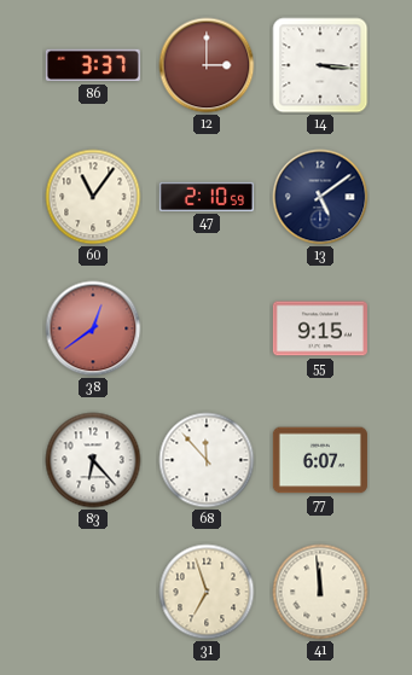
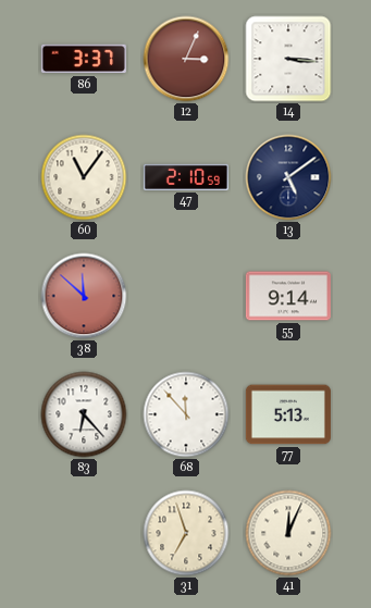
12: 3:00 -> 3:04 (186, 59)
38: 12:39 -> 11:52 (84, 296)
55: 9:15 -> 9:14 (288, 296)
77: 6:07 -> 5:13 (288, 414)
41: 11:59 -> 12:04 (288, 533)
